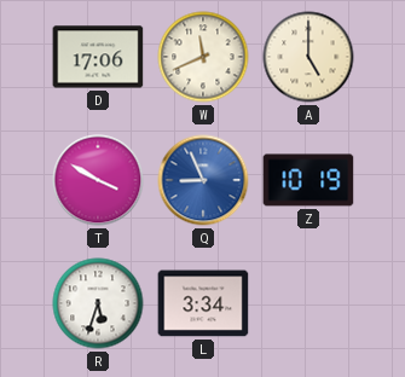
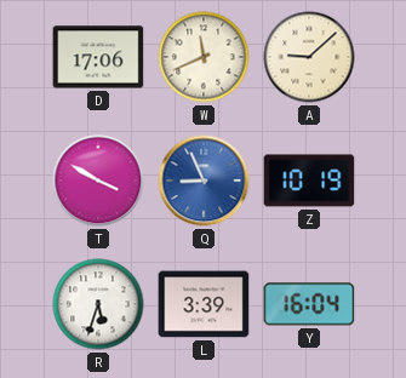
A: 5:00 -> 9:08 (309, 57)
L: 3:34 -> 3:39 (204, 304)
Y: none -> 16:04 (309, 304)
